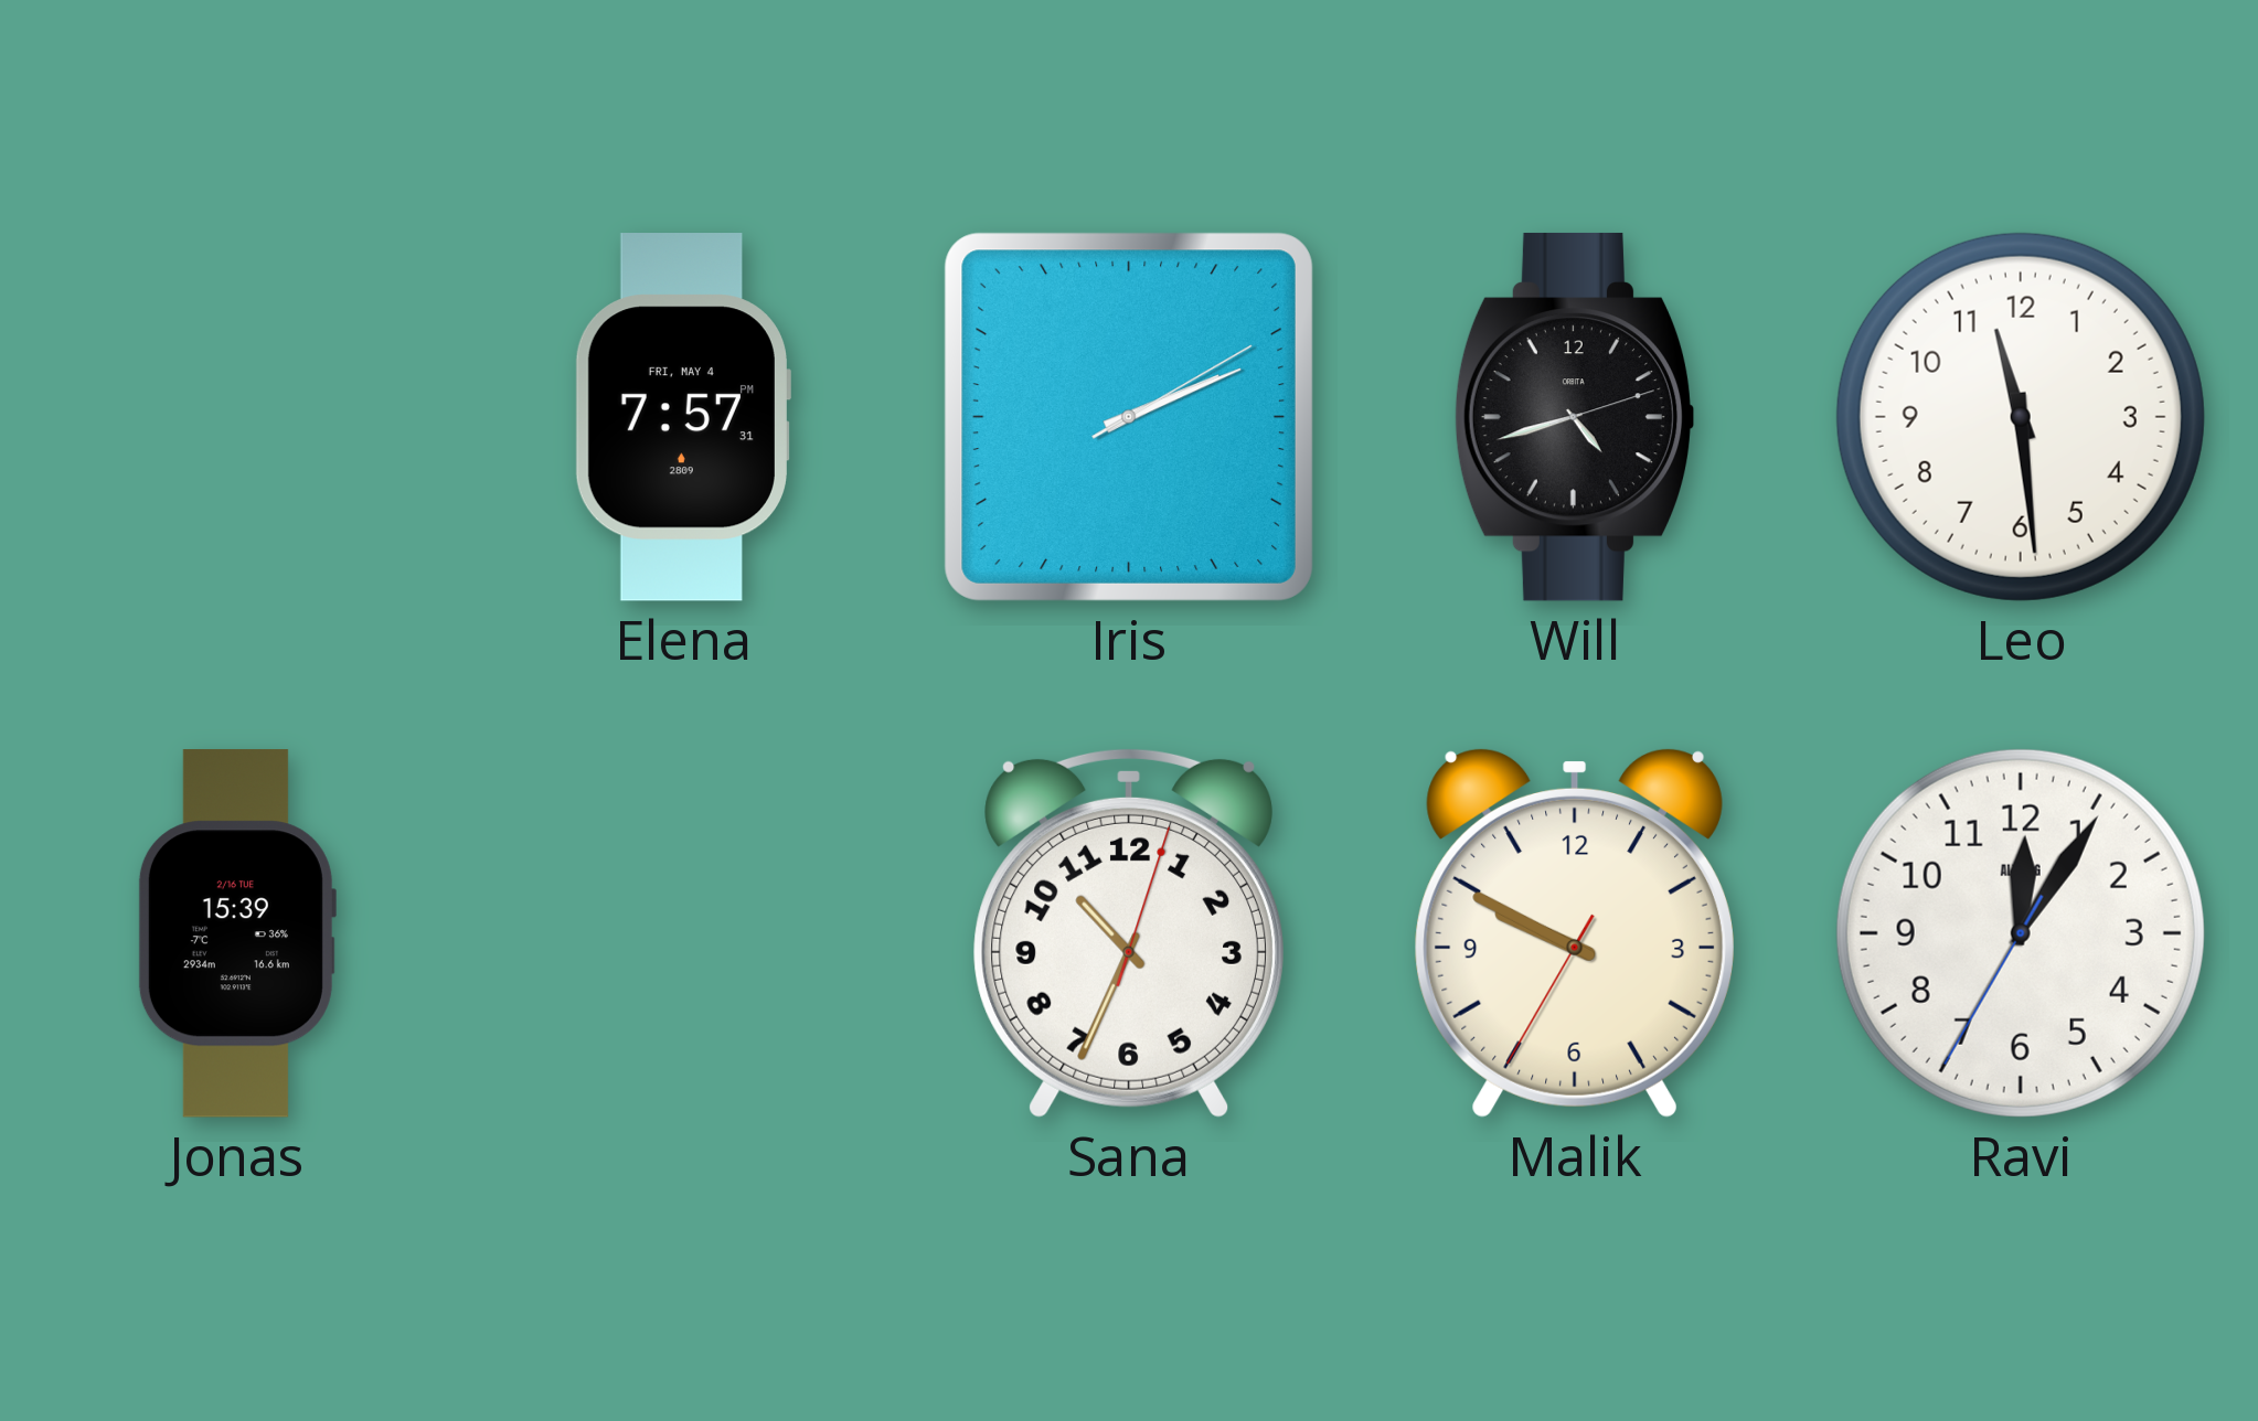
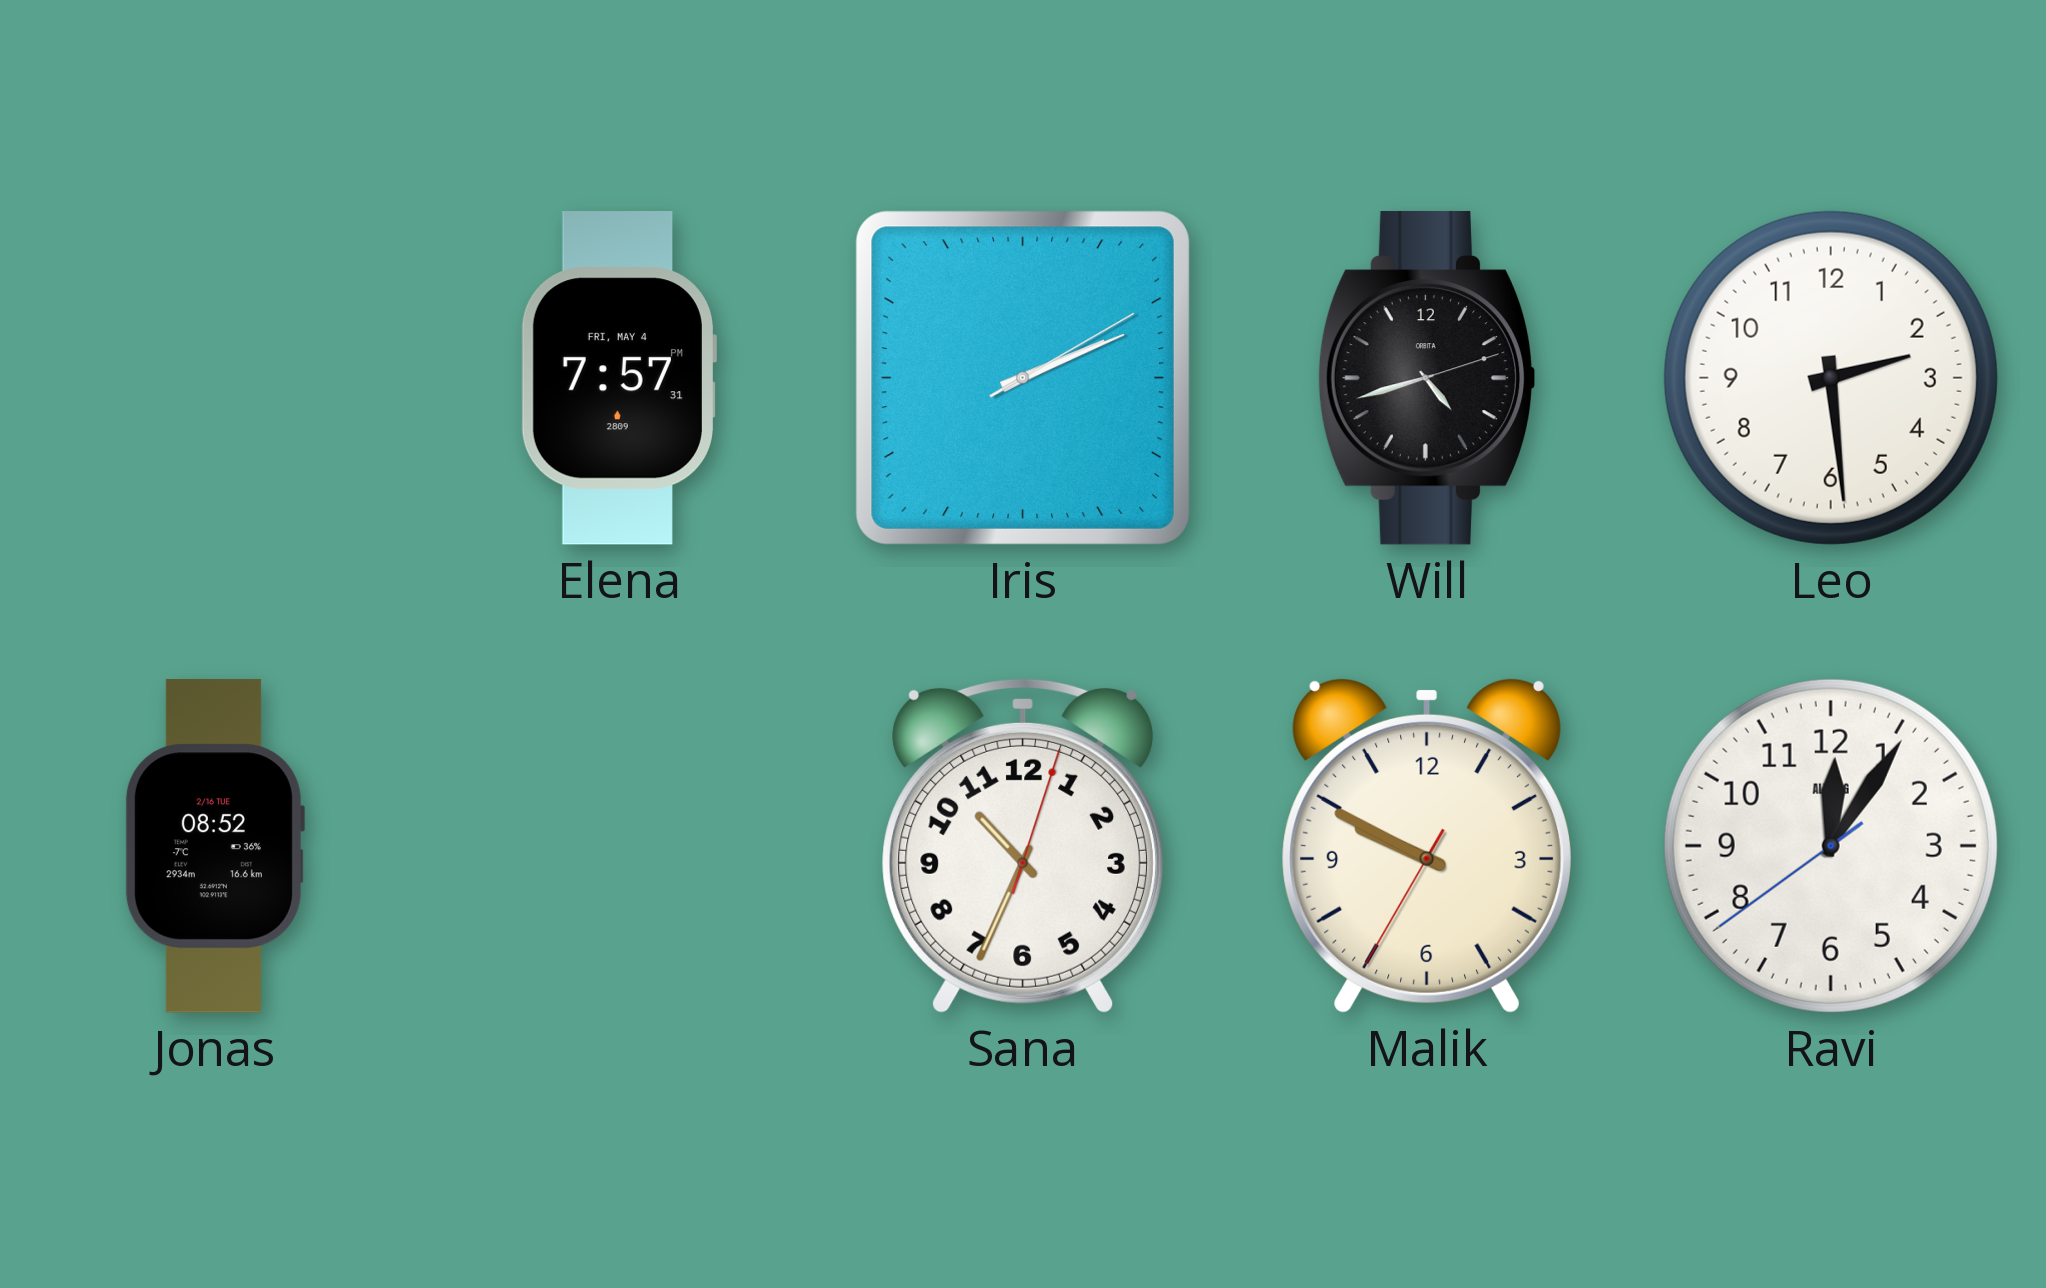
Leo: 11:29 -> 2:29 (1831, 378)
Jonas: 15:39 -> 08:52 (214, 846)
Ravi: 12:05:35 -> 12:05:39 (1831, 846)
